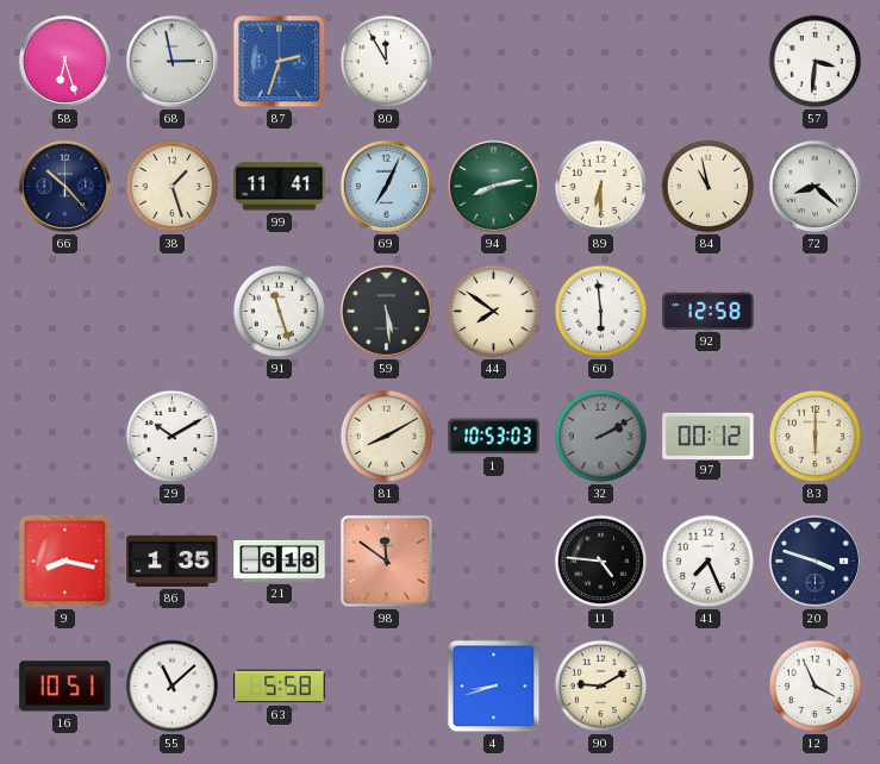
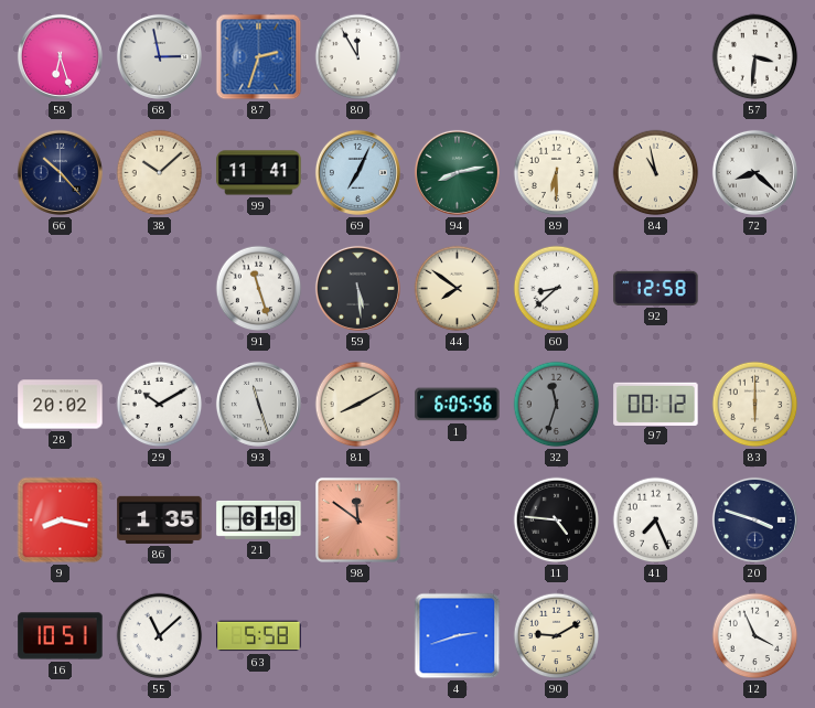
38: 1:27 -> 10:08 (160, 173)
60: 5:59 -> 8:38 (557, 289)
28: none -> 20:02 (61, 405)
93: none -> 11:27 (258, 404)
1: 10:53 -> 6:05 (458, 405)
32: 2:10 -> 11:33 (557, 405)
4: 8:42 -> 2:42 (458, 636)
